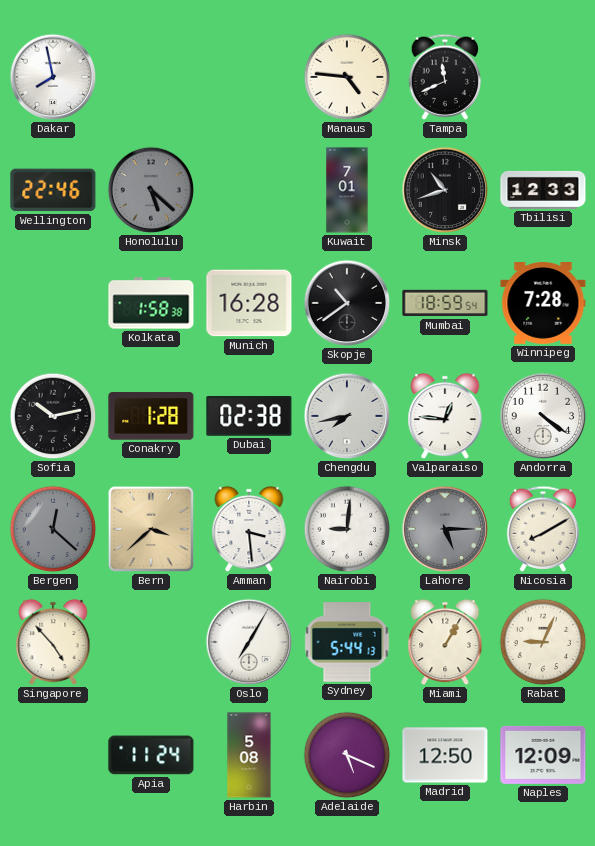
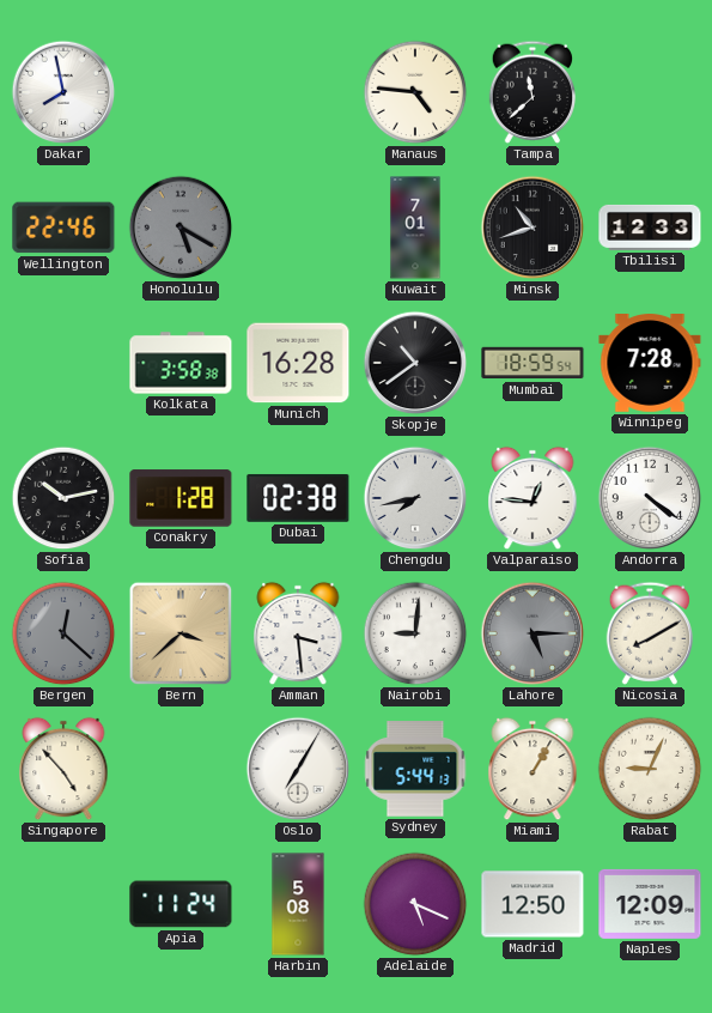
Tampa: 11:41 -> 11:38 (533, 92)
Honolulu: 5:22 -> 5:20 (181, 228)
Kolkata: 1:58 -> 3:58 (181, 363)
